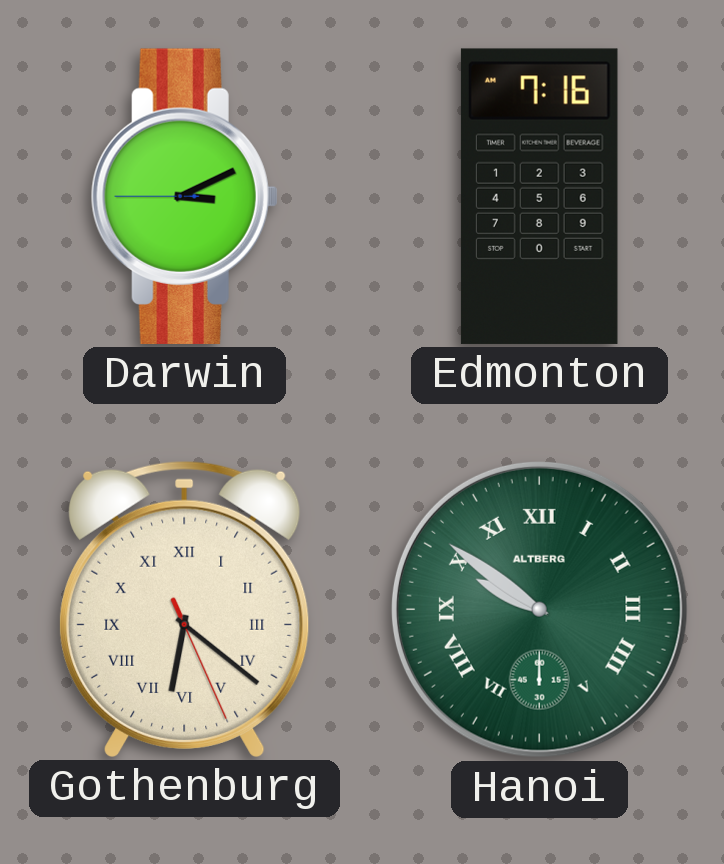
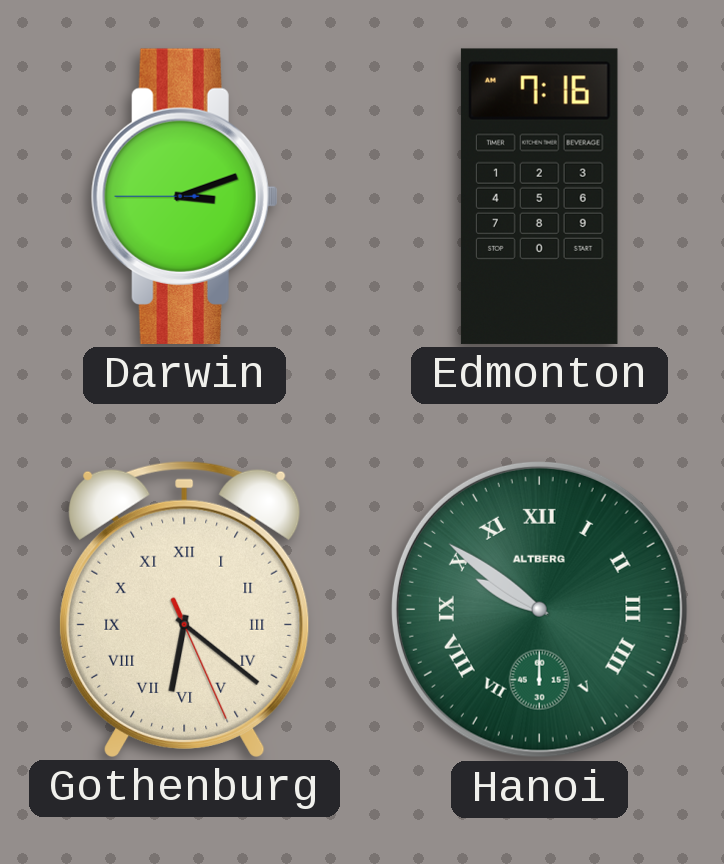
Darwin: 3:10 -> 3:11 (184, 196)
